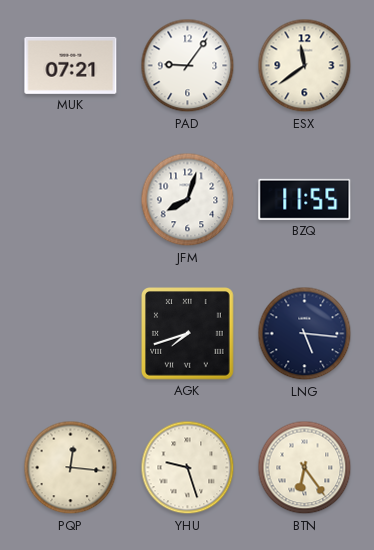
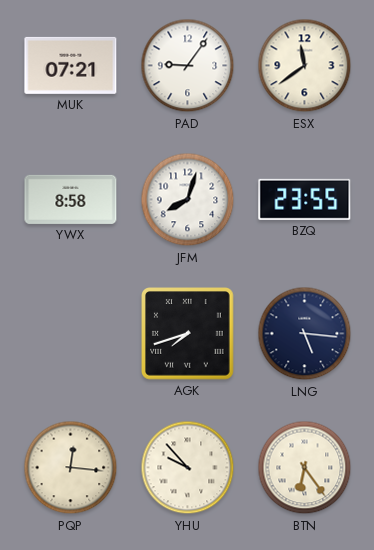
YWX: none -> 8:58 (71, 199)
BZQ: 11:55 -> 23:55 (305, 199)
YHU: 9:27 -> 9:53 (188, 468)
